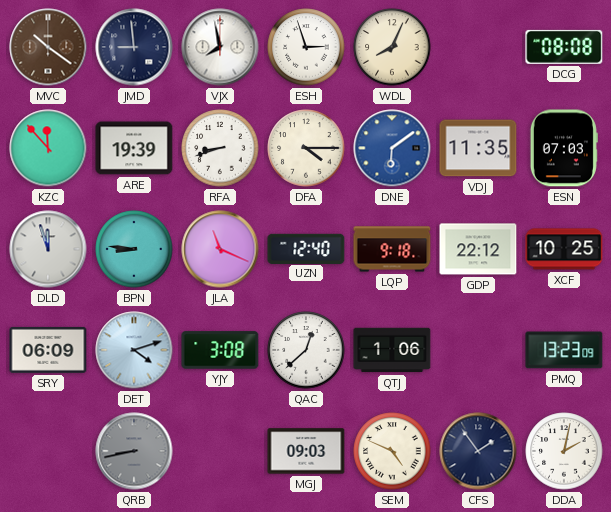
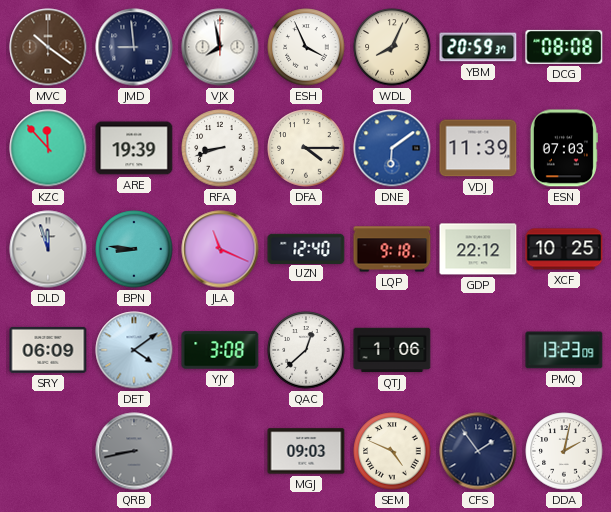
ESH: 2:57 -> 3:56 (306, 47)
YBM: none -> 20:59 (478, 47)
VDJ: 11:35 -> 11:39 (478, 148)
DET: 4:12 -> 4:09 (134, 350)
